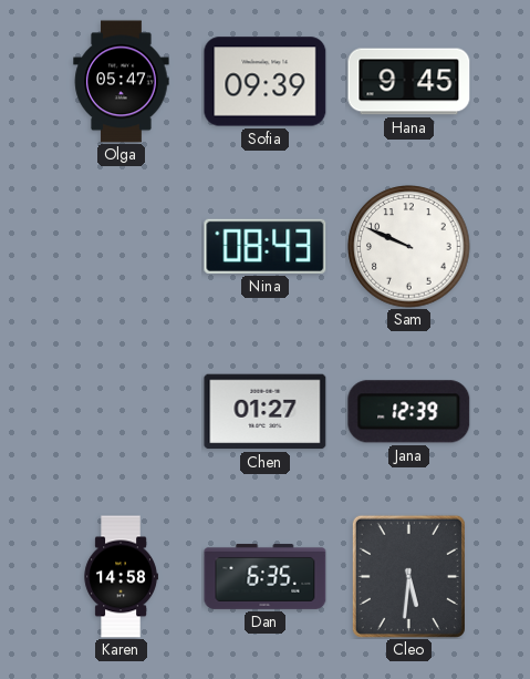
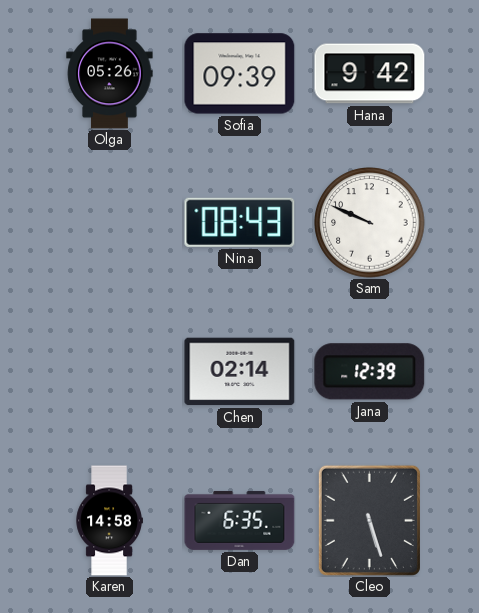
Olga: 05:47 -> 05:26 (110, 74)
Hana: 9:45 -> 9:42 (370, 74)
Chen: 01:27 -> 02:14 (240, 372)
Cleo: 5:31 -> 5:27 (369, 520)
